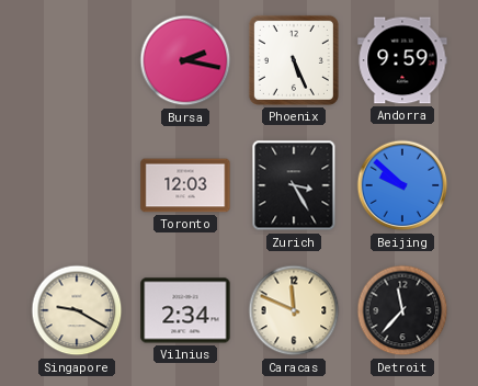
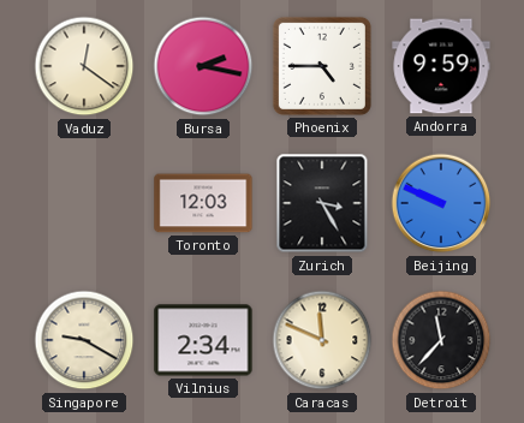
Vaduz: none -> 12:21 (84, 66)
Phoenix: 5:26 -> 4:45 (322, 66)
Beijing: 9:52 -> 9:49 (441, 203)
